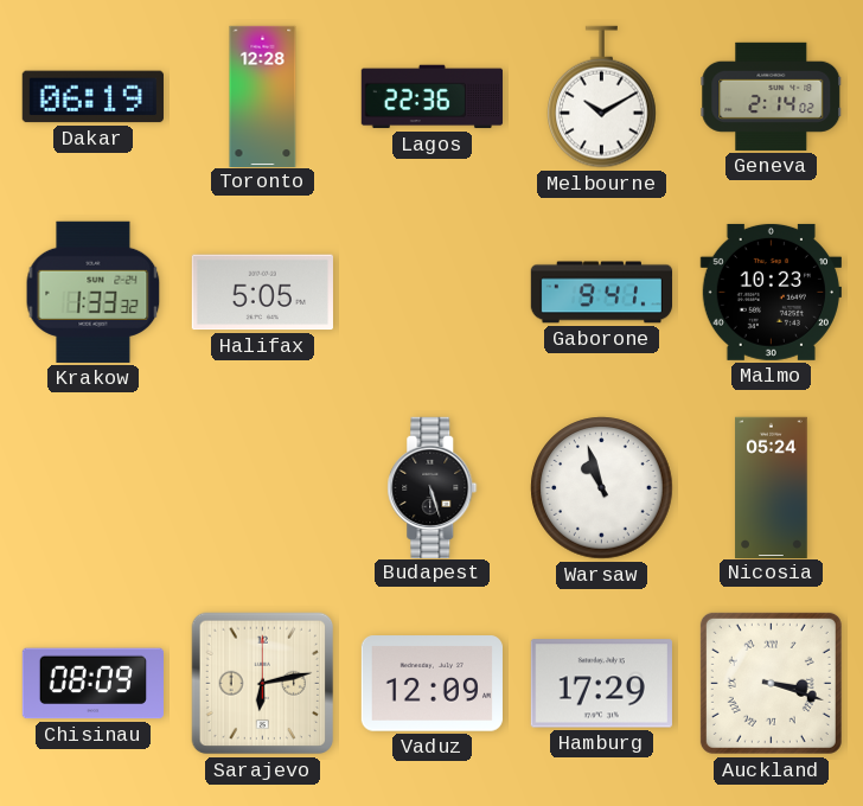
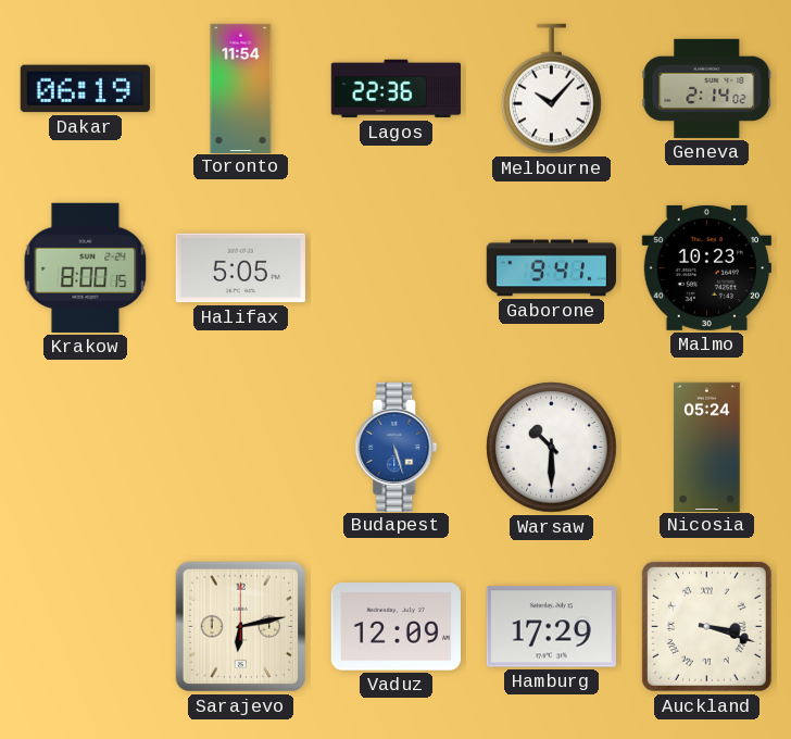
Toronto: 12:28 -> 11:54 (241, 88)
Melbourne: 10:10 -> 10:07 (552, 89)
Krakow: 1:33 -> 8:00 (86, 267)
Budapest dial: black -> blue (397, 447)
Warsaw: 10:57 -> 10:30 (552, 448)
Chisinau: 08:09 -> none (92, 684)
